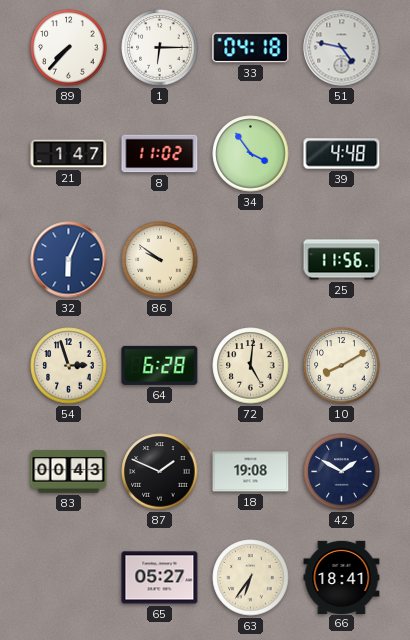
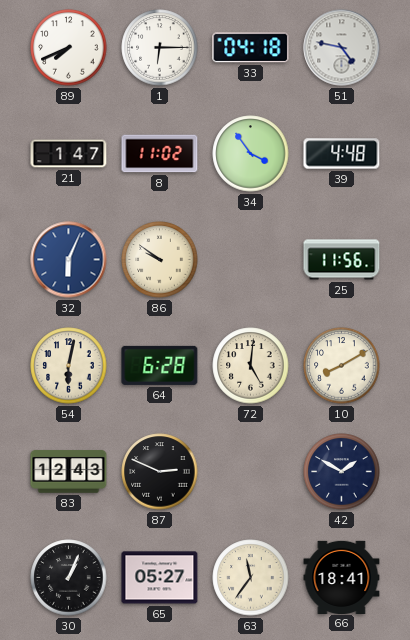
89: 7:37 -> 7:41 (69, 48)
54: 2:57 -> 6:02 (69, 366)
83: 00:43 -> 12:43 (69, 472)
87: 1:49 -> 2:49 (160, 472)
18: 19:08 -> none (251, 472)
30: none -> 1:04 (69, 578)
63: 6:36 -> 11:36 (251, 578)
